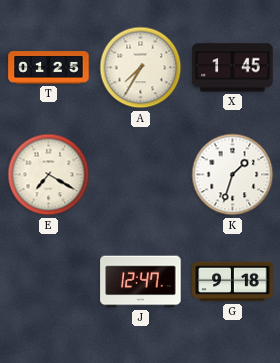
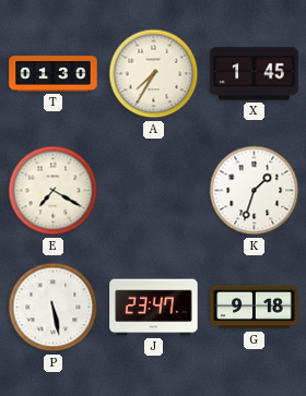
T: 01:25 -> 01:30 (54, 74)
P: none -> 5:28 (54, 308)
J: 12:47 -> 23:47 (154, 308)
